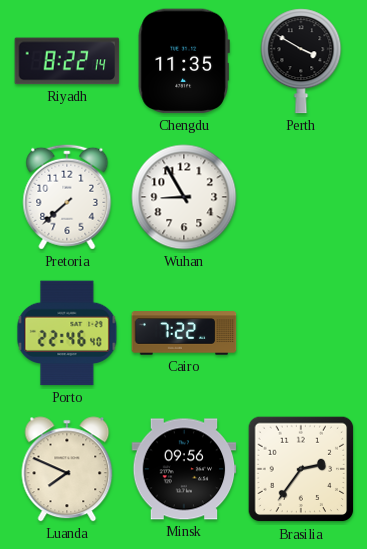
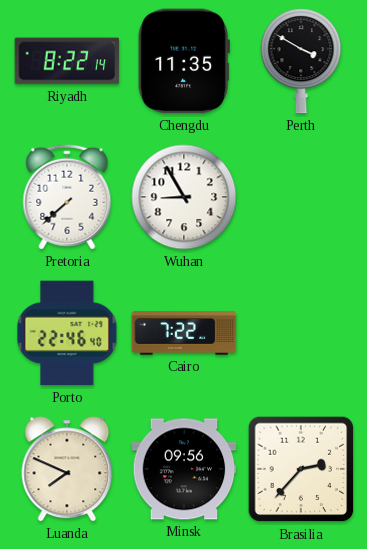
Brasilia: 2:36 -> 2:37 (301, 469)
